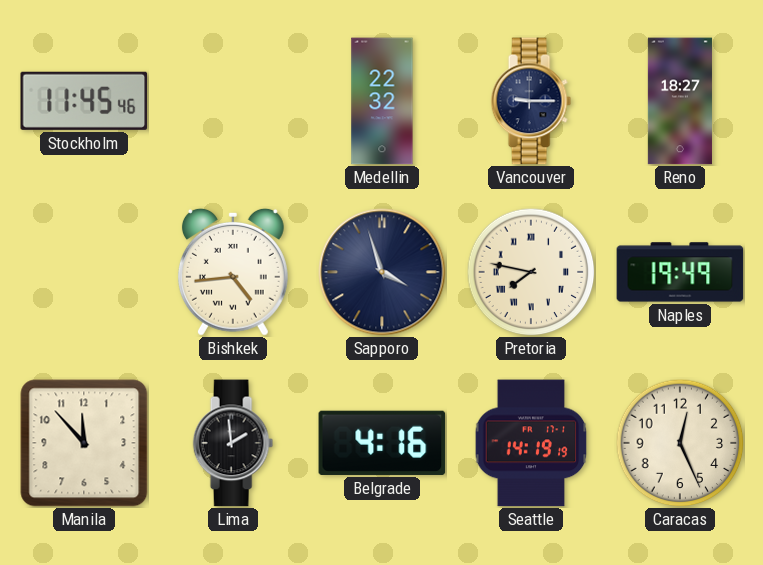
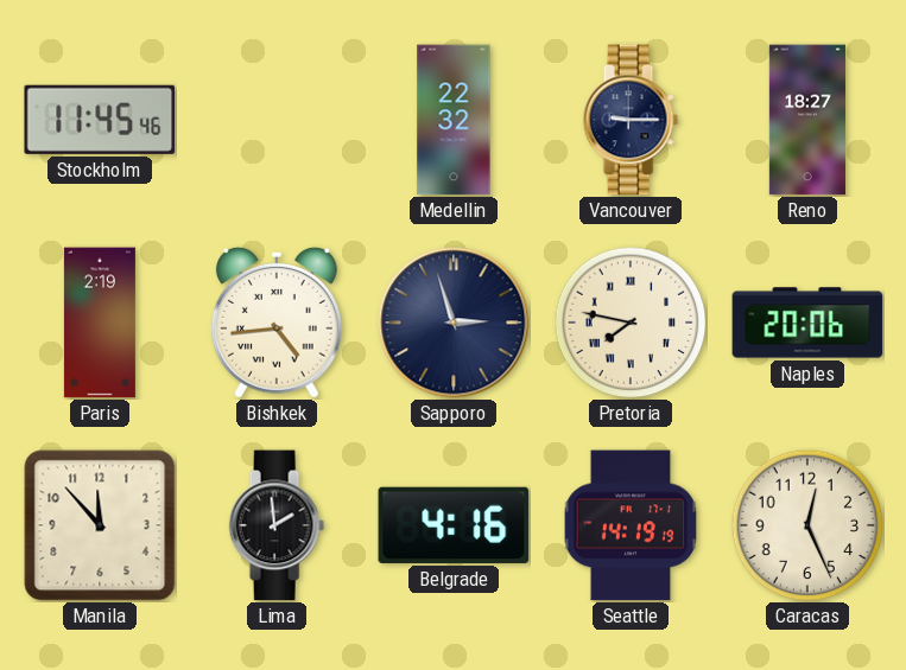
Paris: none -> 2:19 (100, 323)
Sapporo: 3:57 -> 2:57 (454, 323)
Naples: 19:49 -> 20:06 (807, 323)
